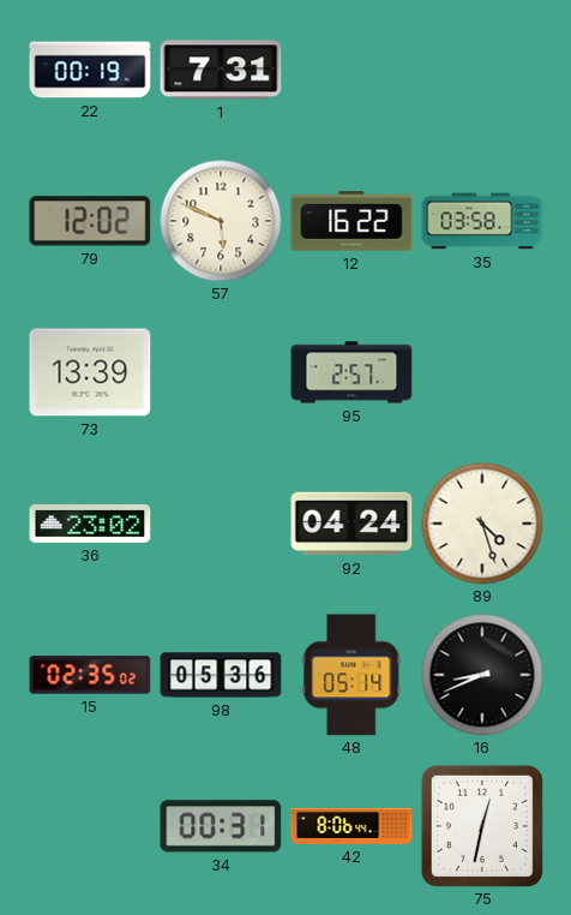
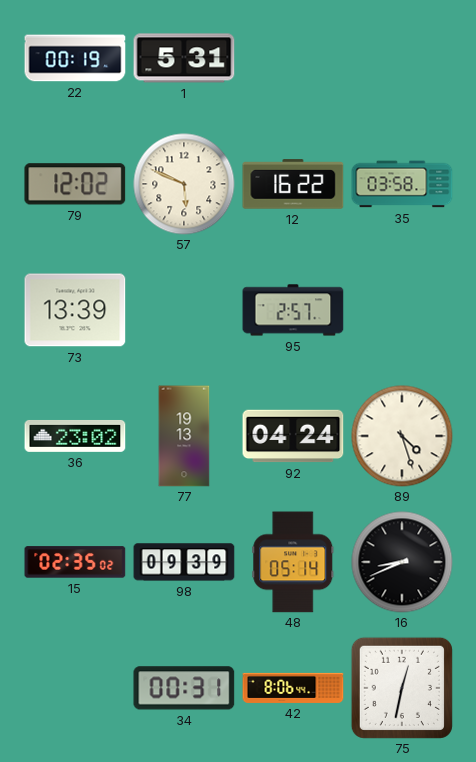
1: 7:31 -> 5:31 (184, 58)
77: none -> 19:13 (184, 436)
98: 05:36 -> 09:39 (184, 562)
